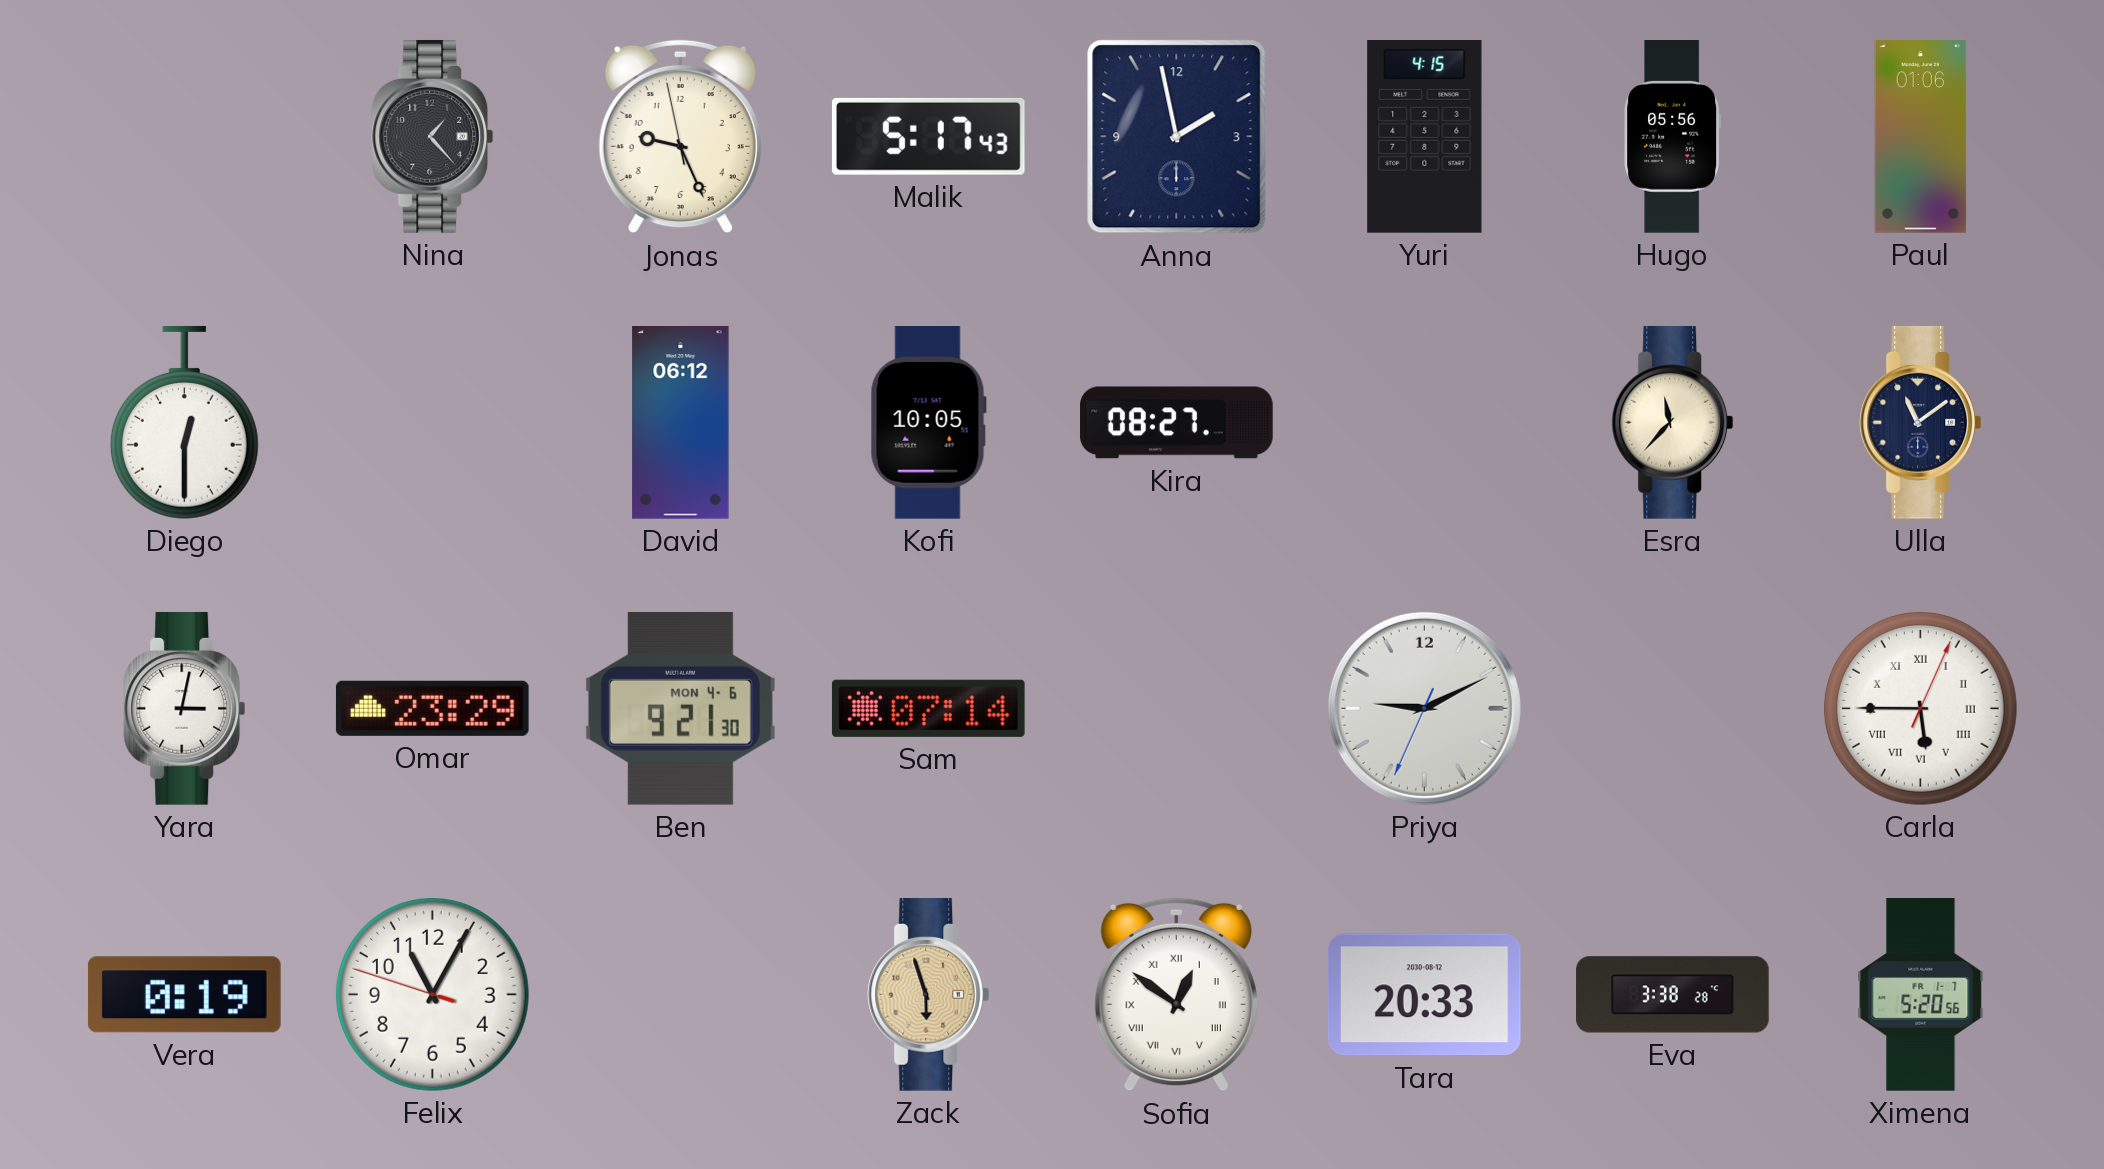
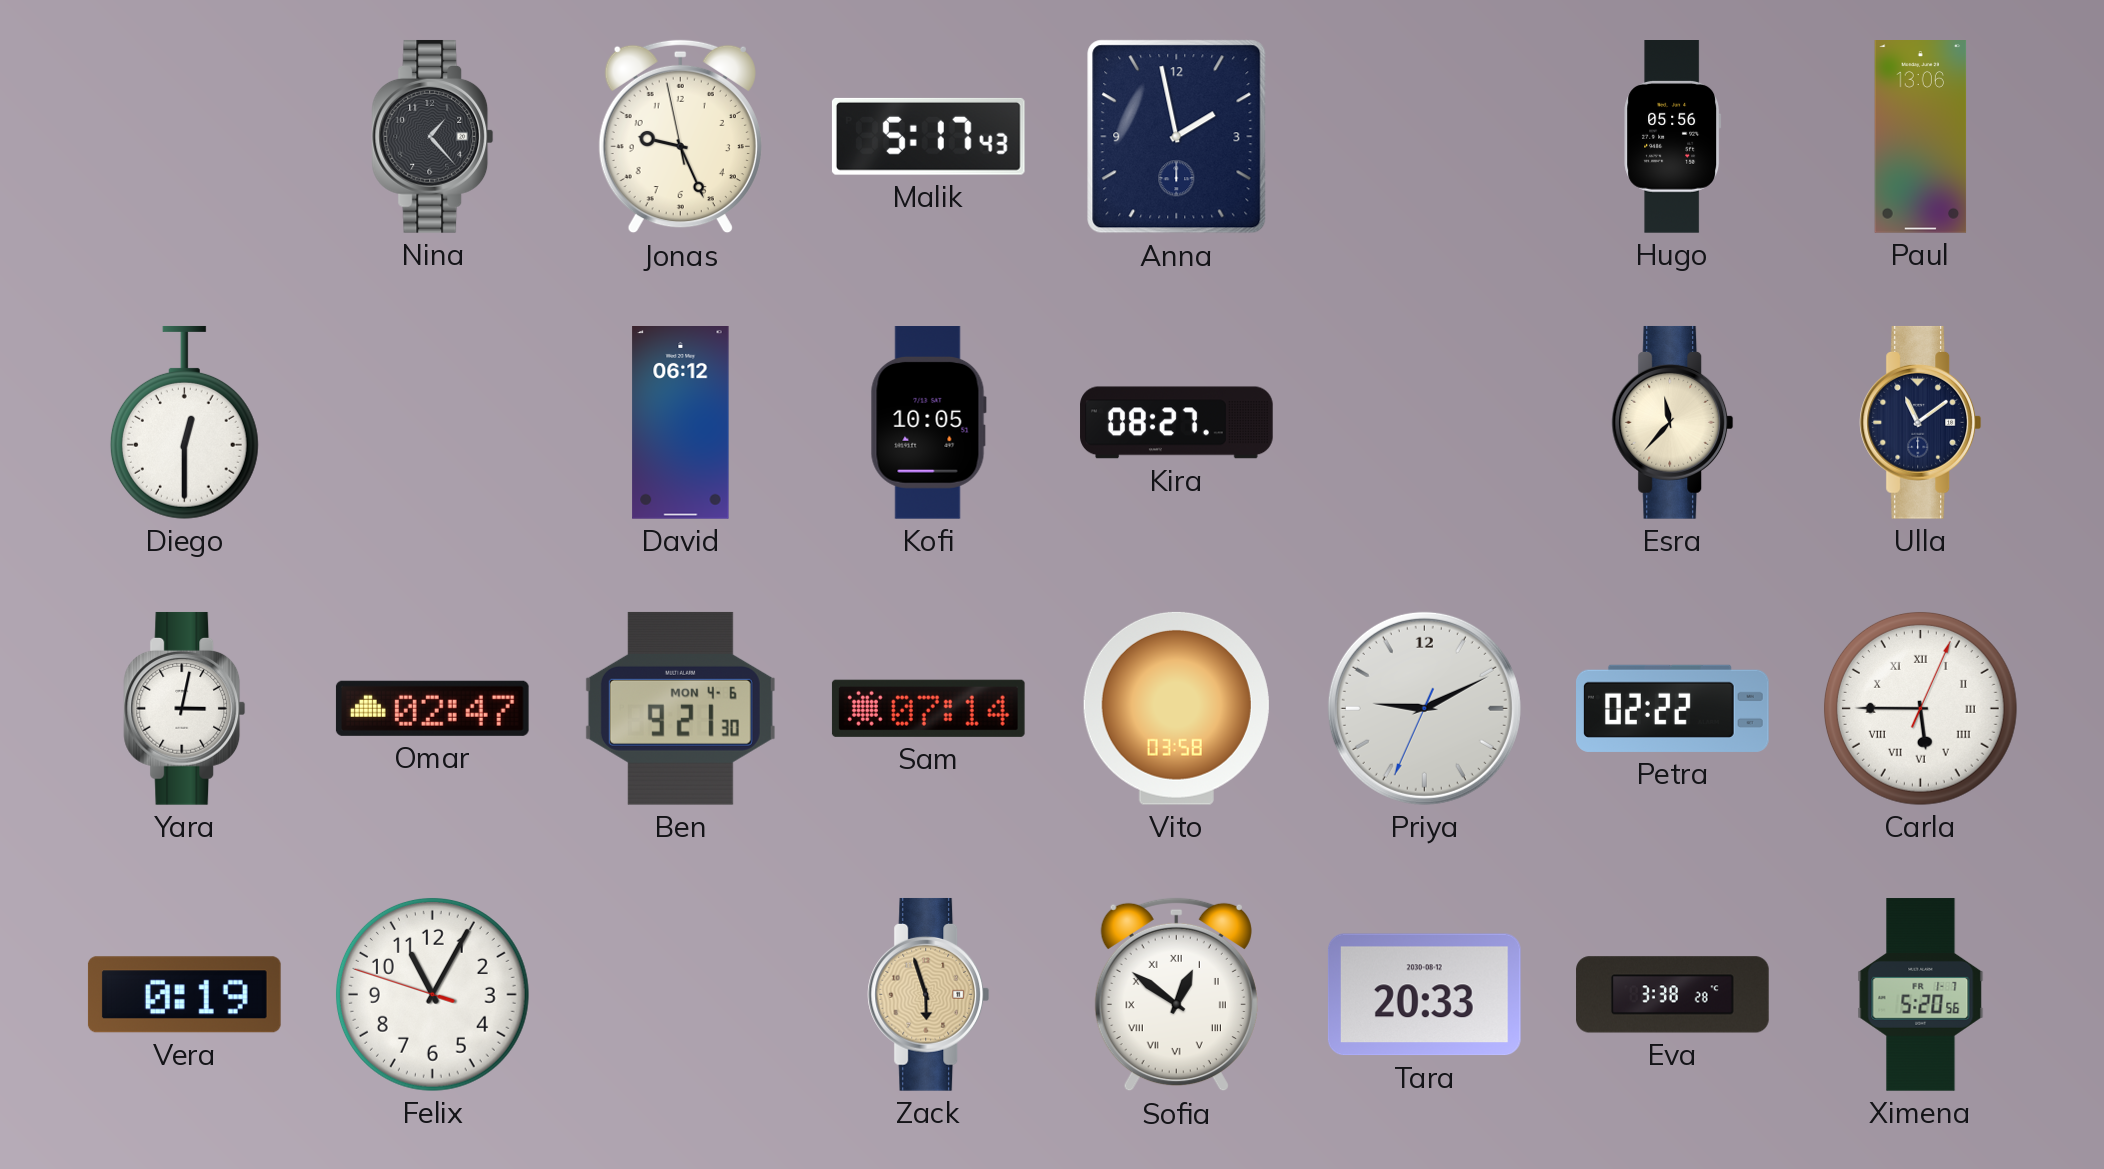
Yuri: 4:15 -> none (1425, 137)
Paul: 01:06 -> 13:06 (1921, 137)
Omar: 23:29 -> 02:47 (432, 708)
Vito: none -> 03:58 (1176, 708)
Petra: none -> 02:22 (1673, 708)
